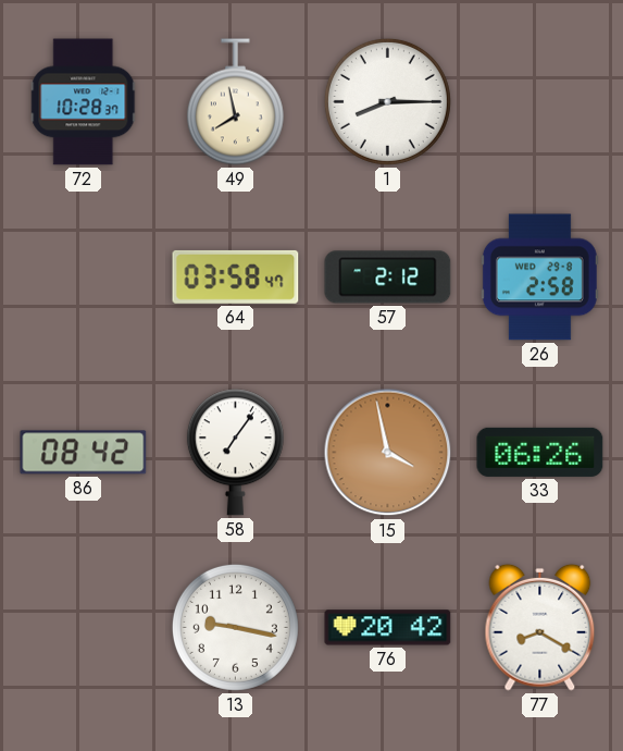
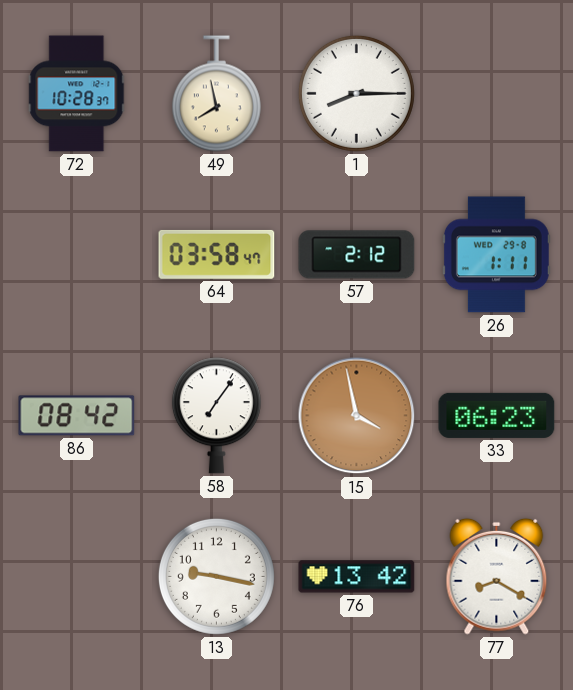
26: 2:58 -> 1:11 (496, 255)
33: 06:26 -> 06:23 (497, 415)
76: 20:42 -> 13:42 (357, 577)
